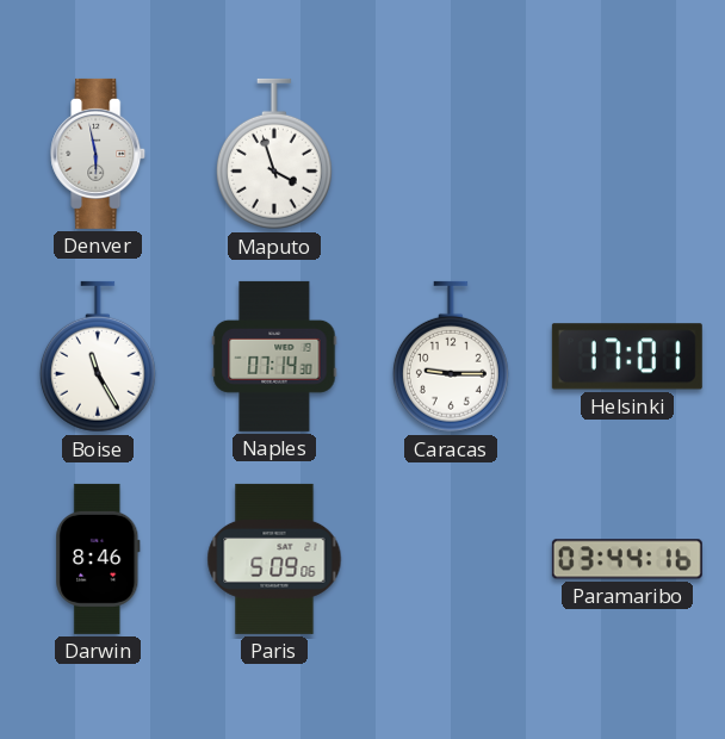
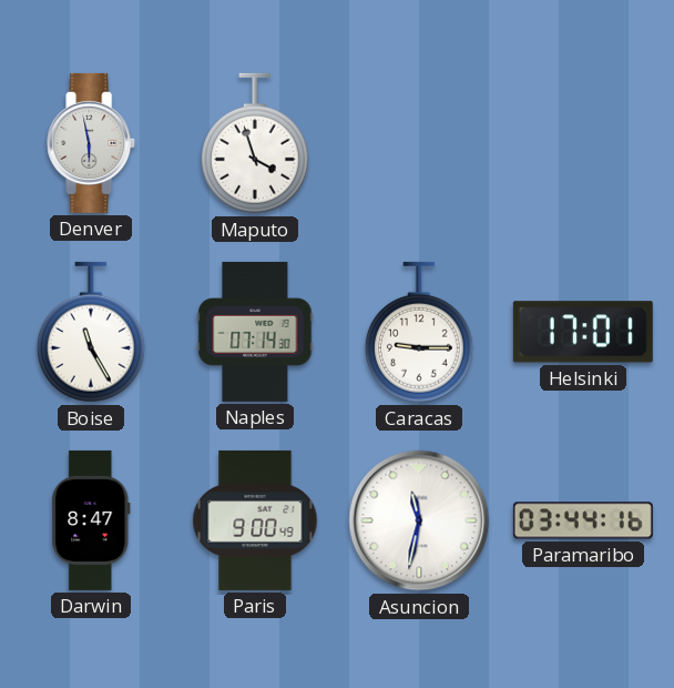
Darwin: 8:46 -> 8:47 (91, 520)
Paris: 5:09 -> 9:00 (255, 520)
Asuncion: none -> 11:32 (419, 520)
